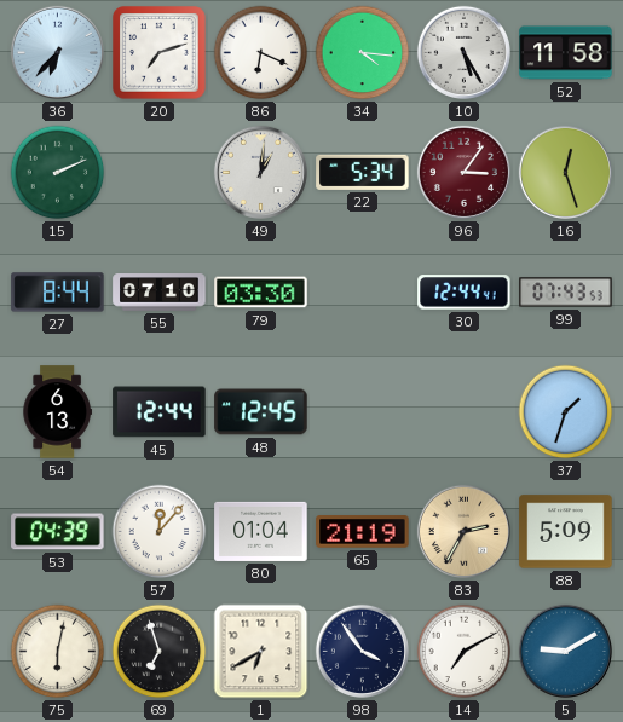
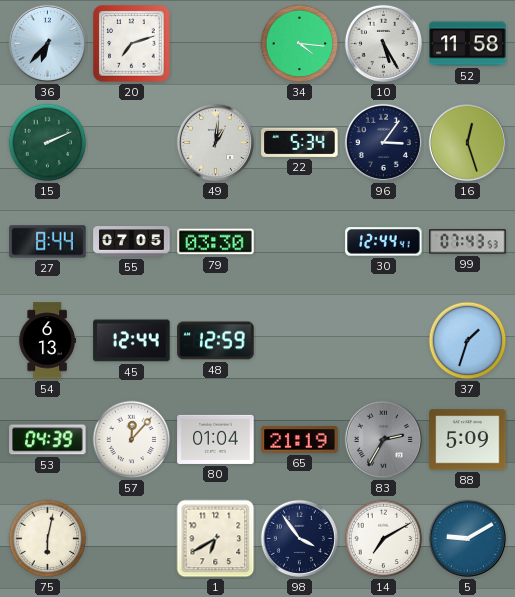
86: 6:19 -> none (261, 53)
96 dial: burgundy -> navy (383, 142)
55: 07:10 -> 07:05 (132, 242)
48: 12:45 -> 12:59 (216, 341)
83 dial: champagne -> grey (383, 439)
69: 6:57 -> none (160, 652)
